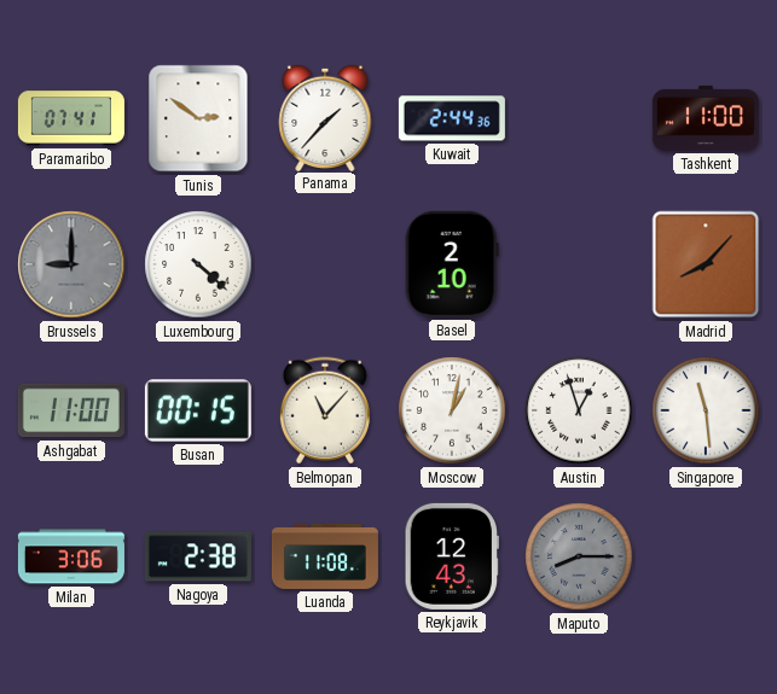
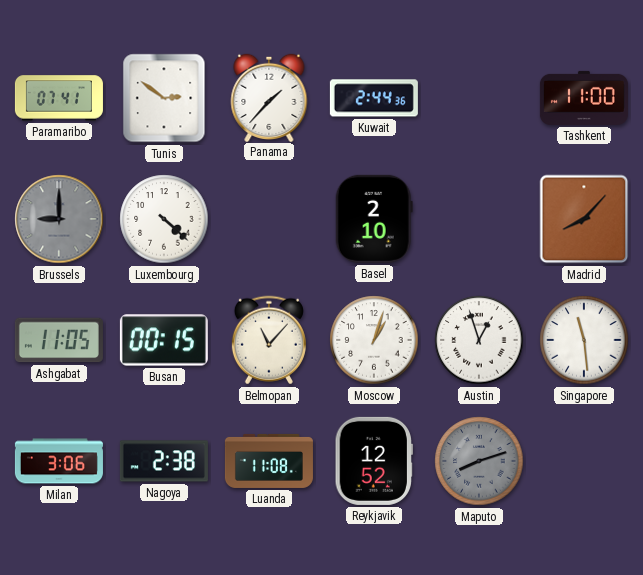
Ashgabat: 11:00 -> 11:05 (59, 340)
Moscow: 1:02 -> 1:03 (374, 340)
Reykjavik: 12:43 -> 12:52 (374, 461)
Maputo: 8:15 -> 8:12 (479, 461)
